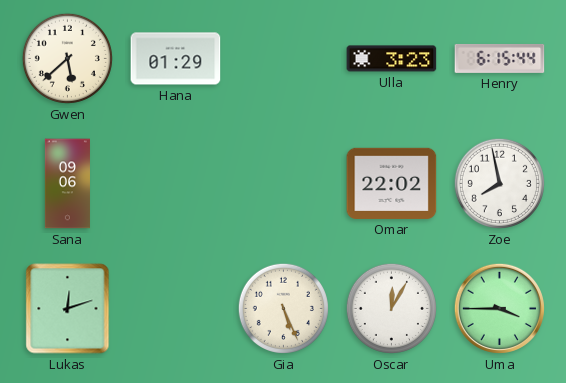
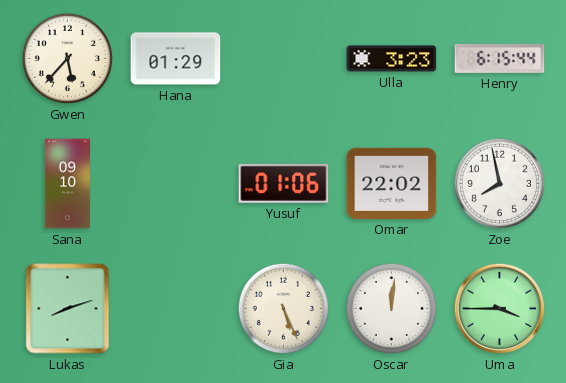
Gwen: 5:38 -> 5:37 (67, 58)
Sana: 09:06 -> 09:10 (67, 184)
Yusuf: none -> 01:06 (284, 183)
Lukas: 12:12 -> 8:12 (68, 309)
Oscar: 12:05 -> 12:01 (391, 308)
